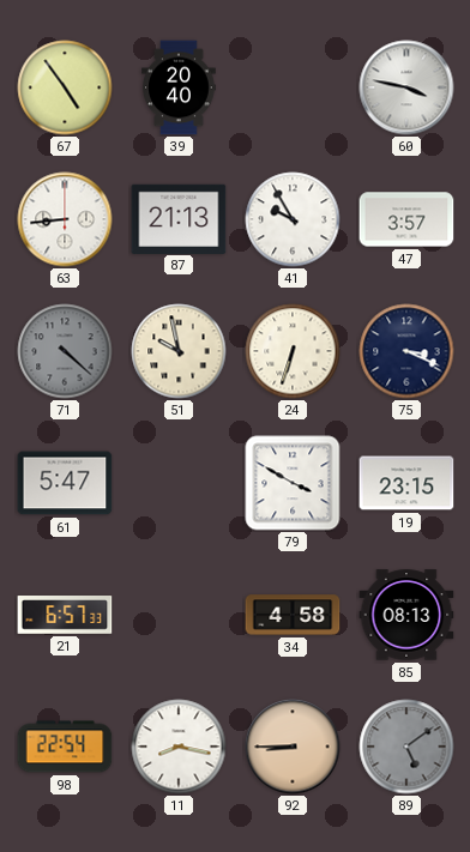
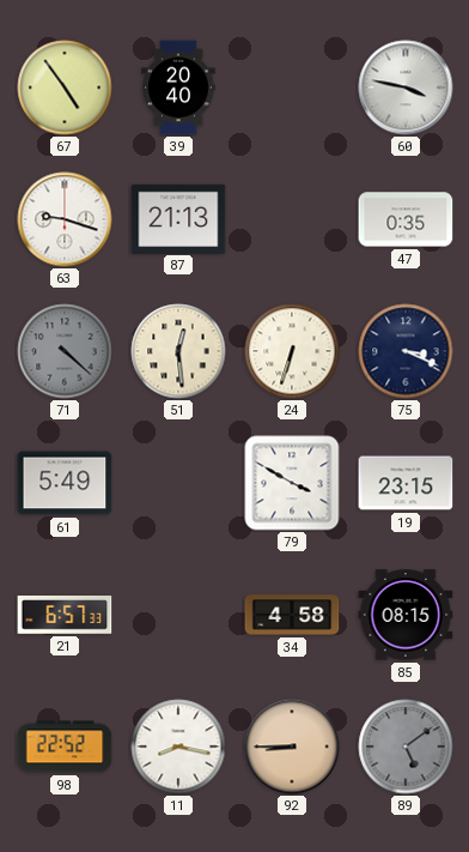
63: 8:44 -> 9:18 (65, 219)
41: 9:55 -> none (293, 219)
47: 3:57 -> 0:35 (406, 219)
51: 9:58 -> 12:29 (178, 351)
61: 5:47 -> 5:49 (65, 483)
85: 08:13 -> 08:15 (406, 615)
98: 22:54 -> 22:52 (65, 747)
